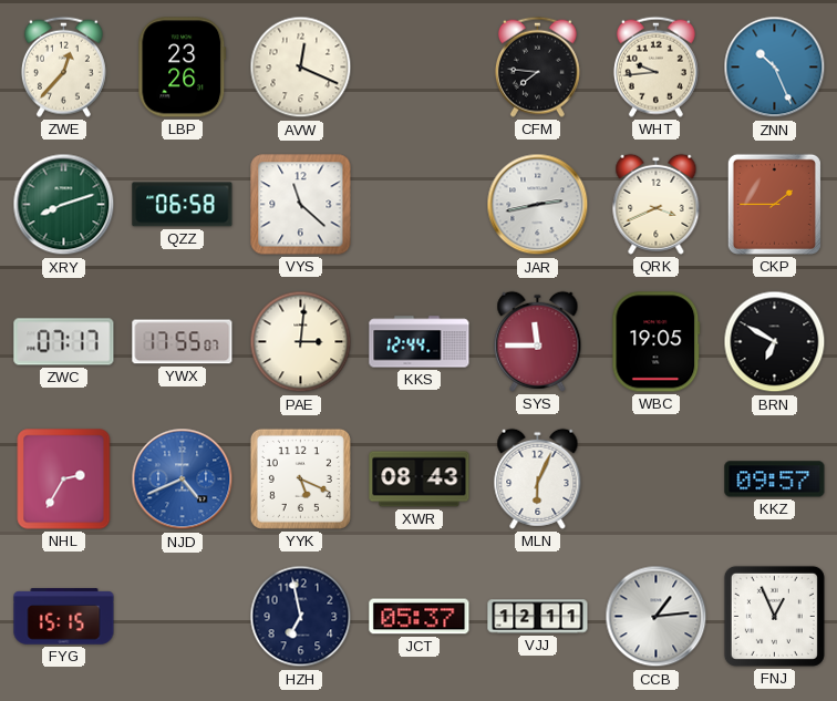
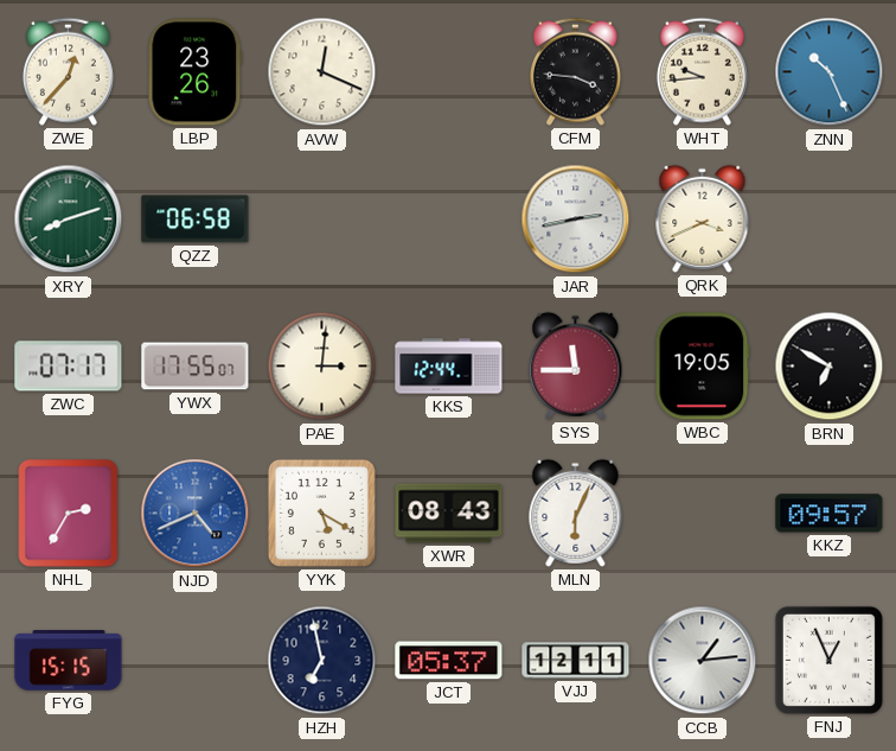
CFM: 7:46 -> 3:46 (575, 71)
VYS: 11:22 -> none (301, 205)
CKP: 1:45 -> none (774, 204)
YYK: 5:19 -> 5:20 (321, 513)
